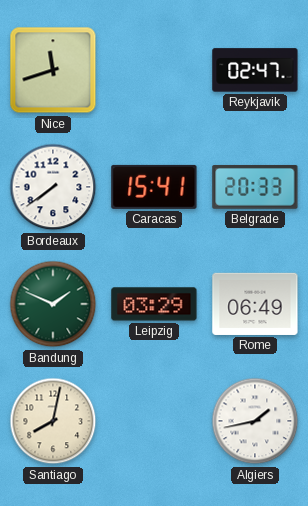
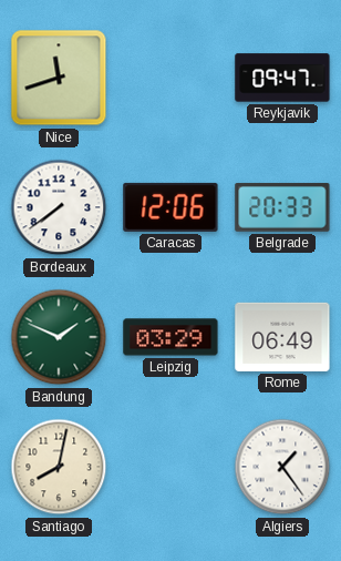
Reykjavik: 02:47 -> 09:47 (282, 78)
Caracas: 15:41 -> 12:06 (170, 207)
Algiers: 1:43 -> 1:24 (282, 467)
